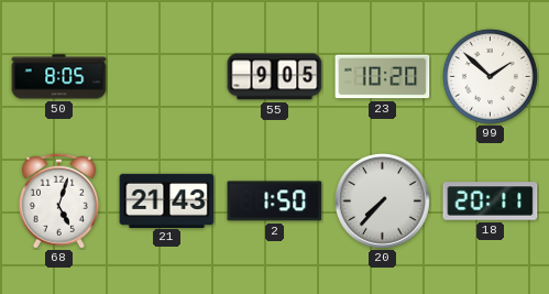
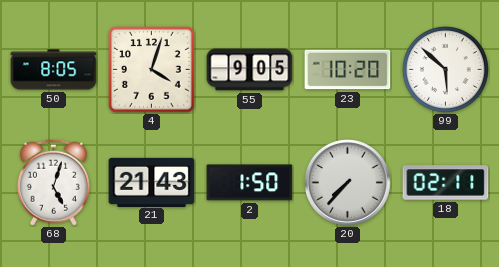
4: none -> 4:03 (152, 70)
99: 1:52 -> 5:52 (445, 69)
18: 20:11 -> 02:11 (446, 183)
